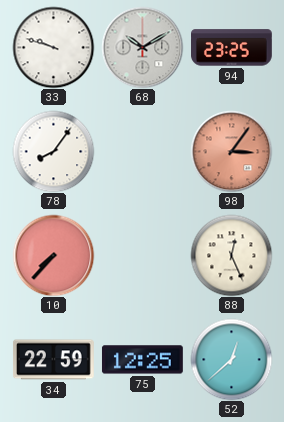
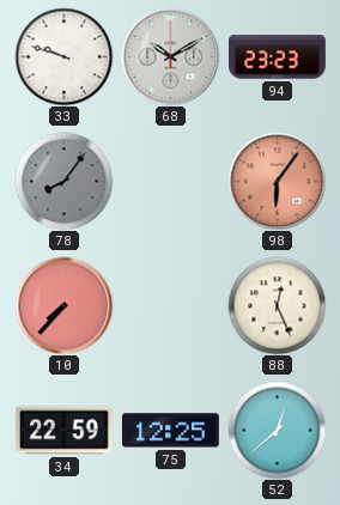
94: 23:25 -> 23:23 (278, 57)
78 dial: white -> grey (63, 181)
98: 3:06 -> 6:06 (277, 181)
